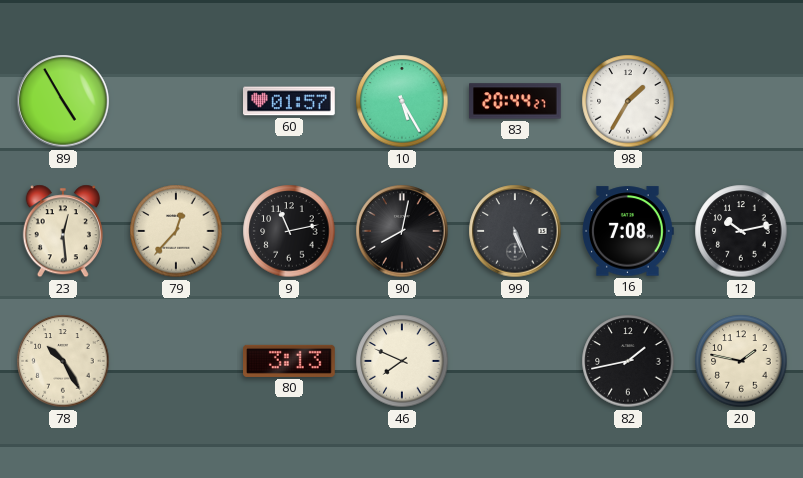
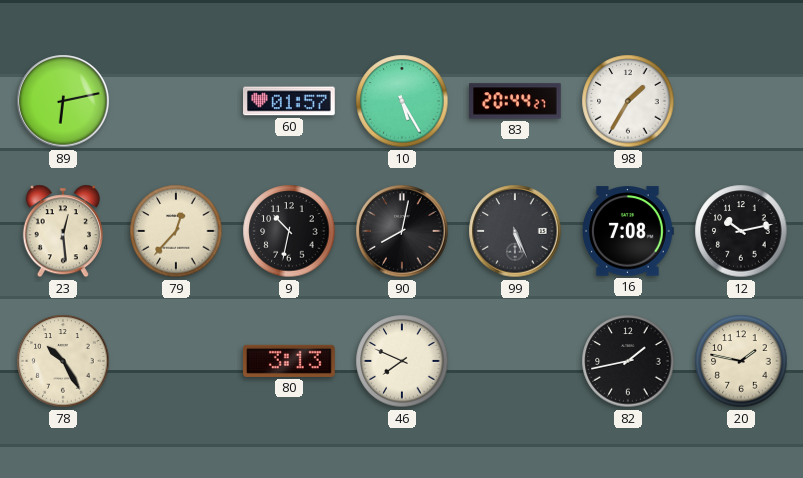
89: 4:55 -> 6:13 (63, 101)
9: 11:13 -> 10:32 (289, 231)
